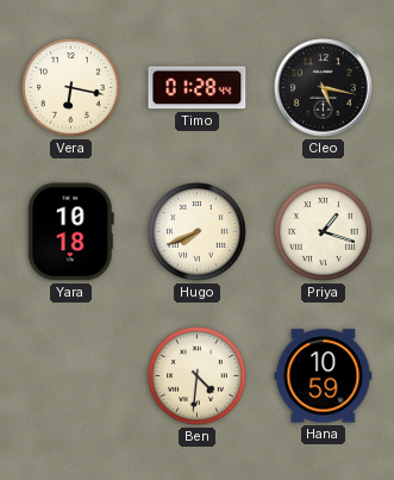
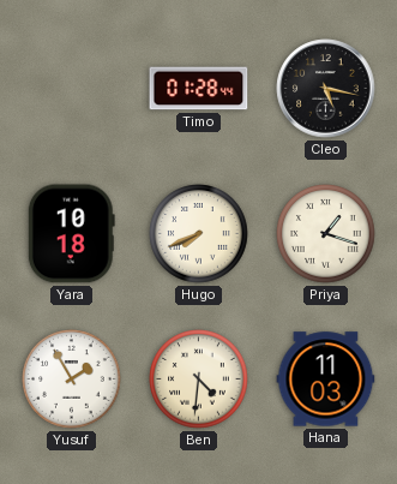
Vera: 6:17 -> none (71, 88)
Yusuf: none -> 1:55 (72, 380)
Hana: 10:59 -> 11:03 (326, 380)
